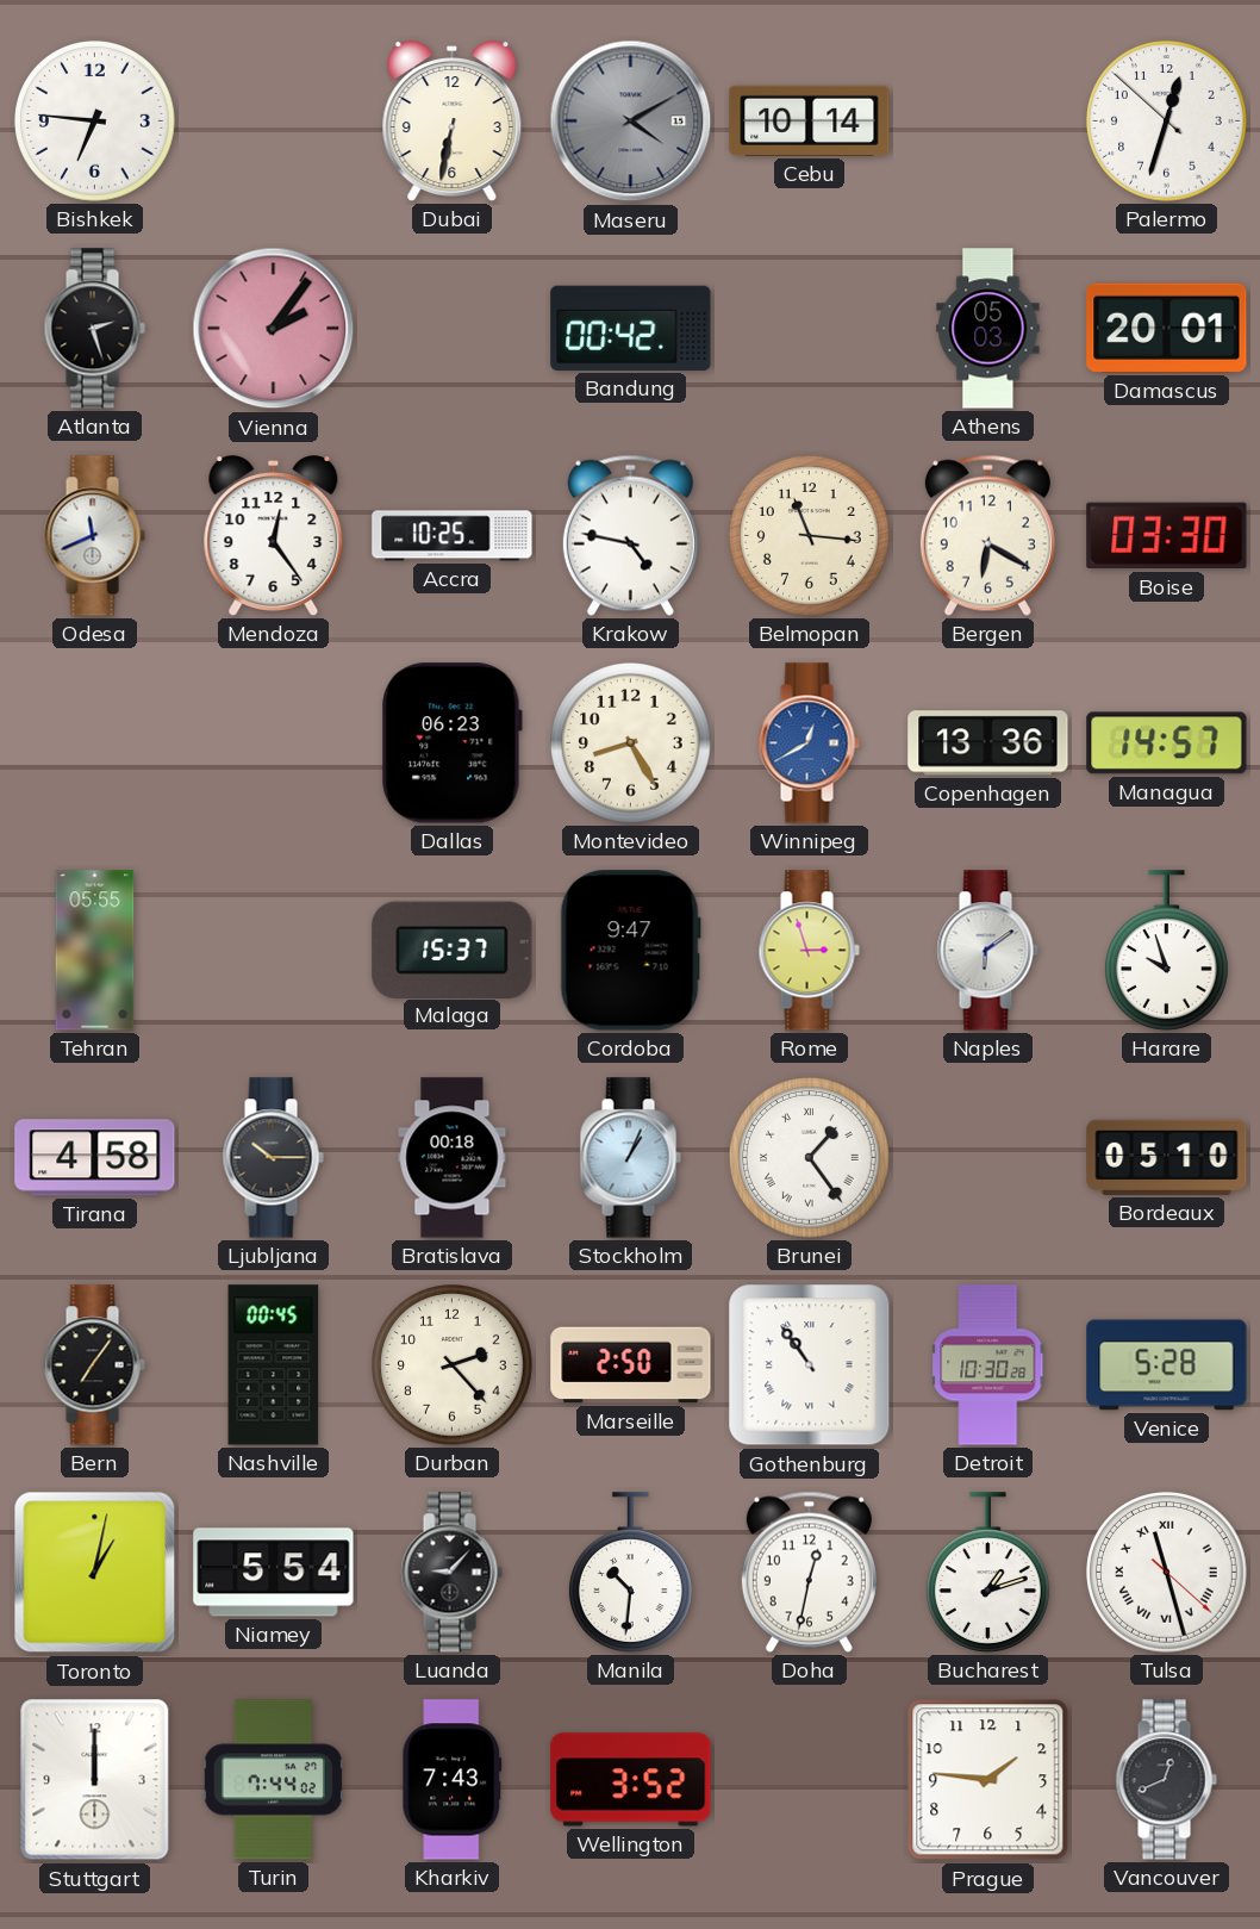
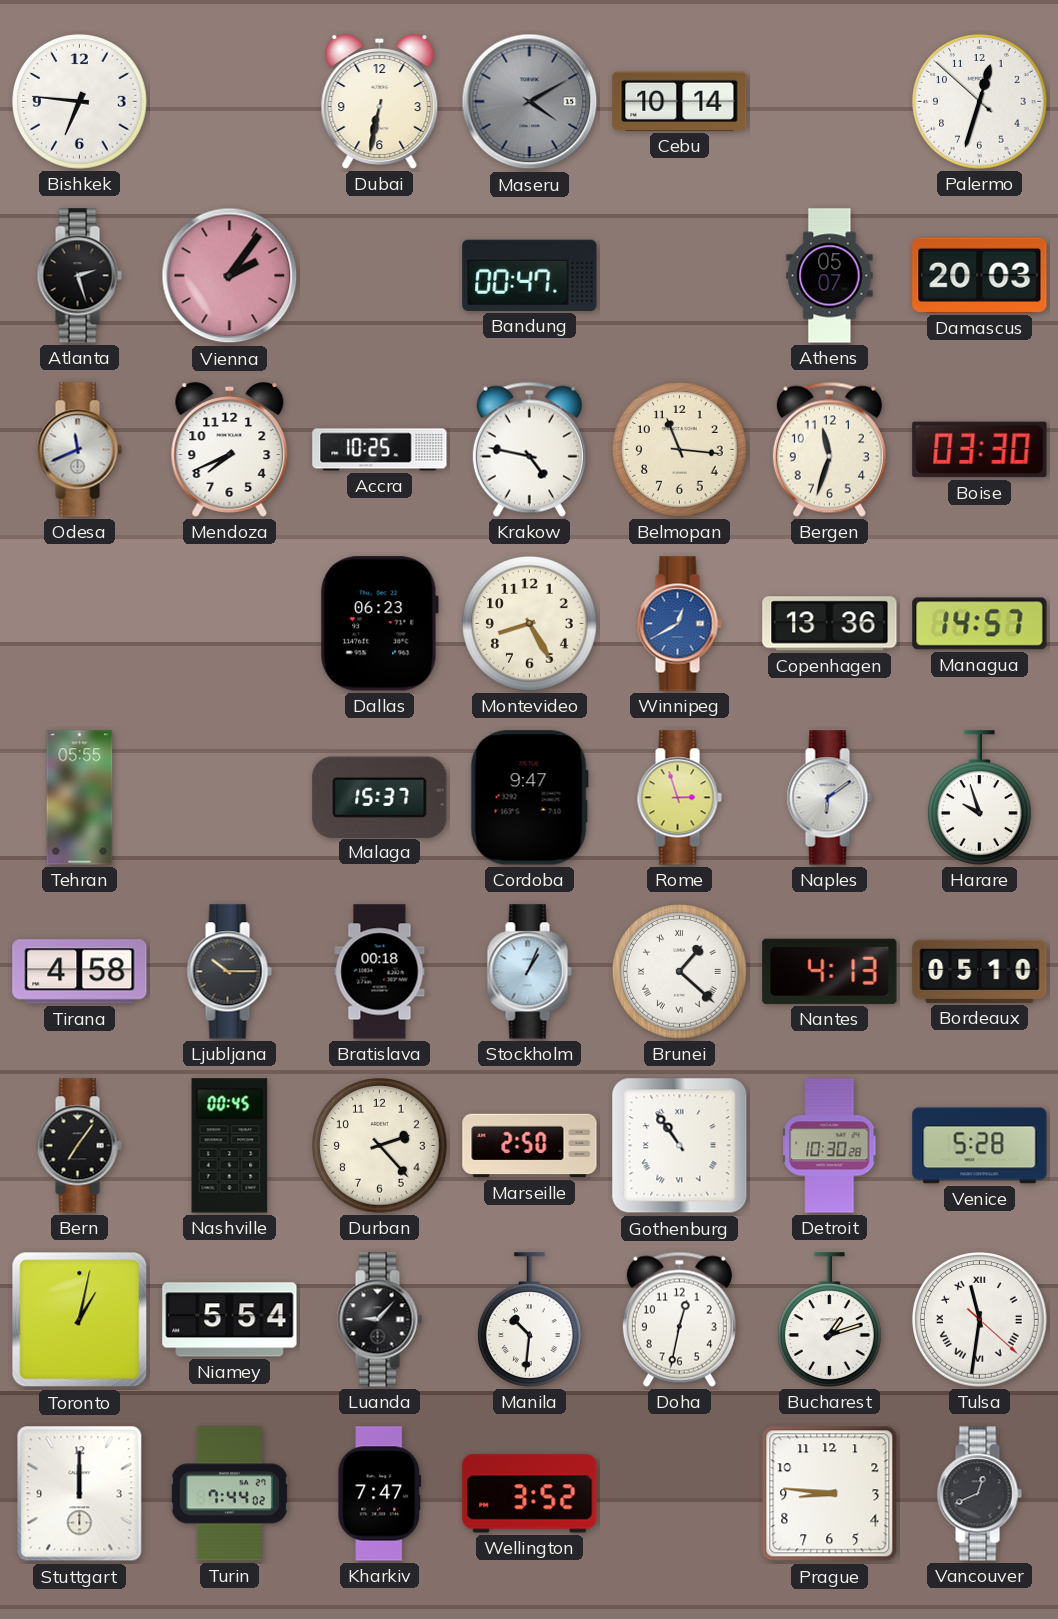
Bandung: 00:42 -> 00:47 (530, 275)
Athens: 05:03 -> 05:07 (830, 276)
Damascus: 20:01 -> 20:03 (980, 275)
Mendoza: 12:24 -> 7:41 (230, 450)
Bergen: 6:20 -> 11:33 (829, 449)
Brunei: 1:24 -> 1:22 (680, 972)
Nantes: none -> 4:13 (830, 971)
Tulsa: 11:27 -> 11:31 (980, 1320)
Kharkiv: 7:43 -> 7:47 (380, 1494)
Prague: 1:46 -> 8:46 (830, 1494)
